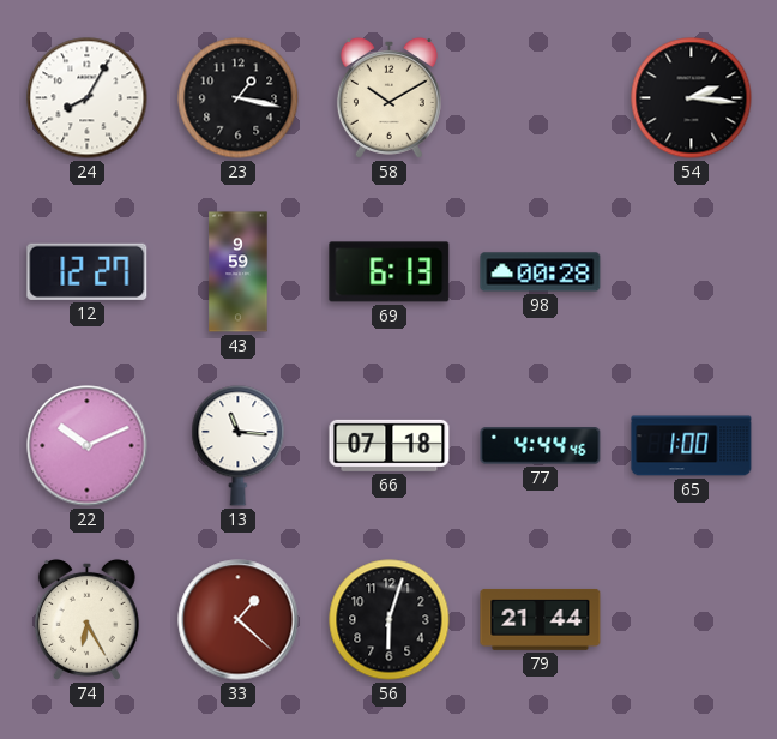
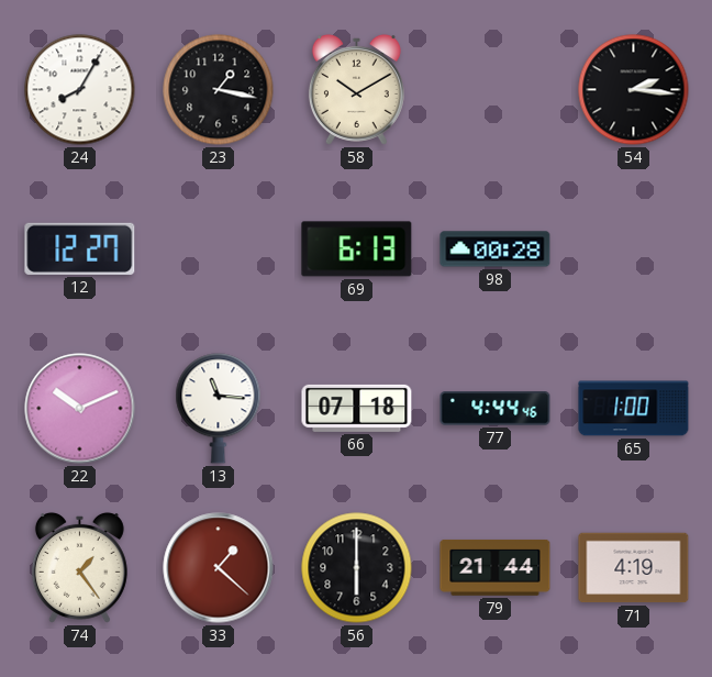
43: 9:59 -> none (239, 272)
74: 6:25 -> 1:24 (79, 567)
56: 6:03 -> 6:00 (357, 568)
71: none -> 4:19 (634, 568)
